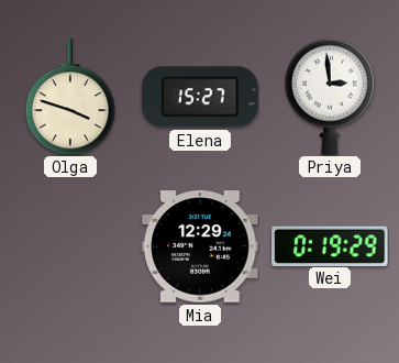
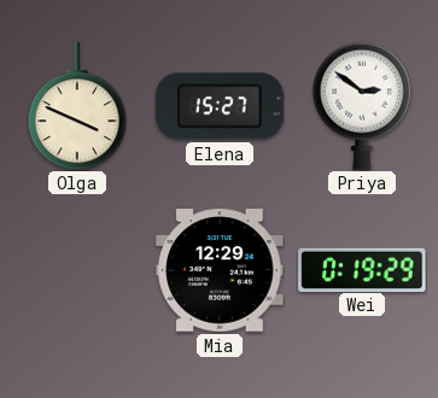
Olga: 3:48 -> 3:49 (77, 106)
Priya: 2:59 -> 2:51 (362, 106)
